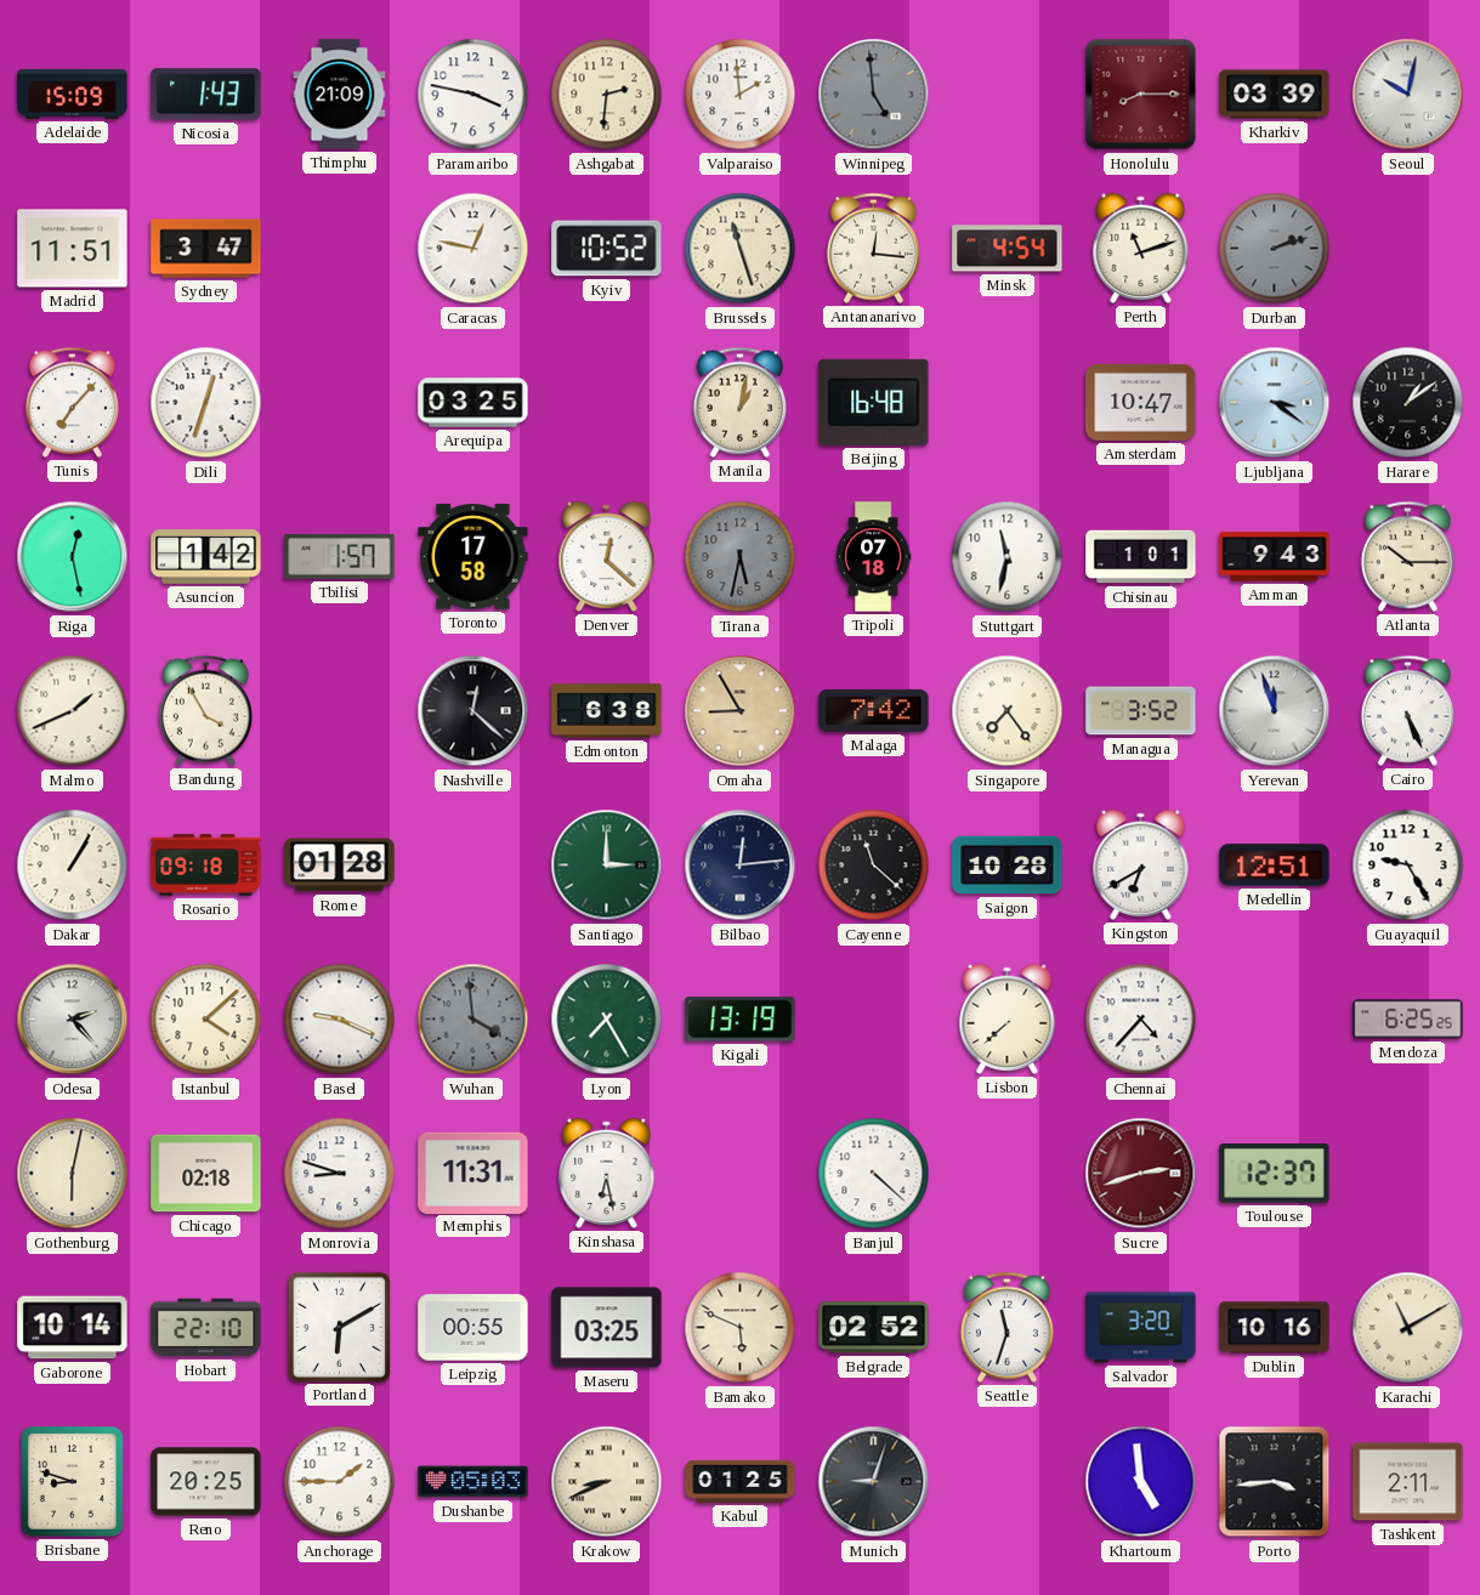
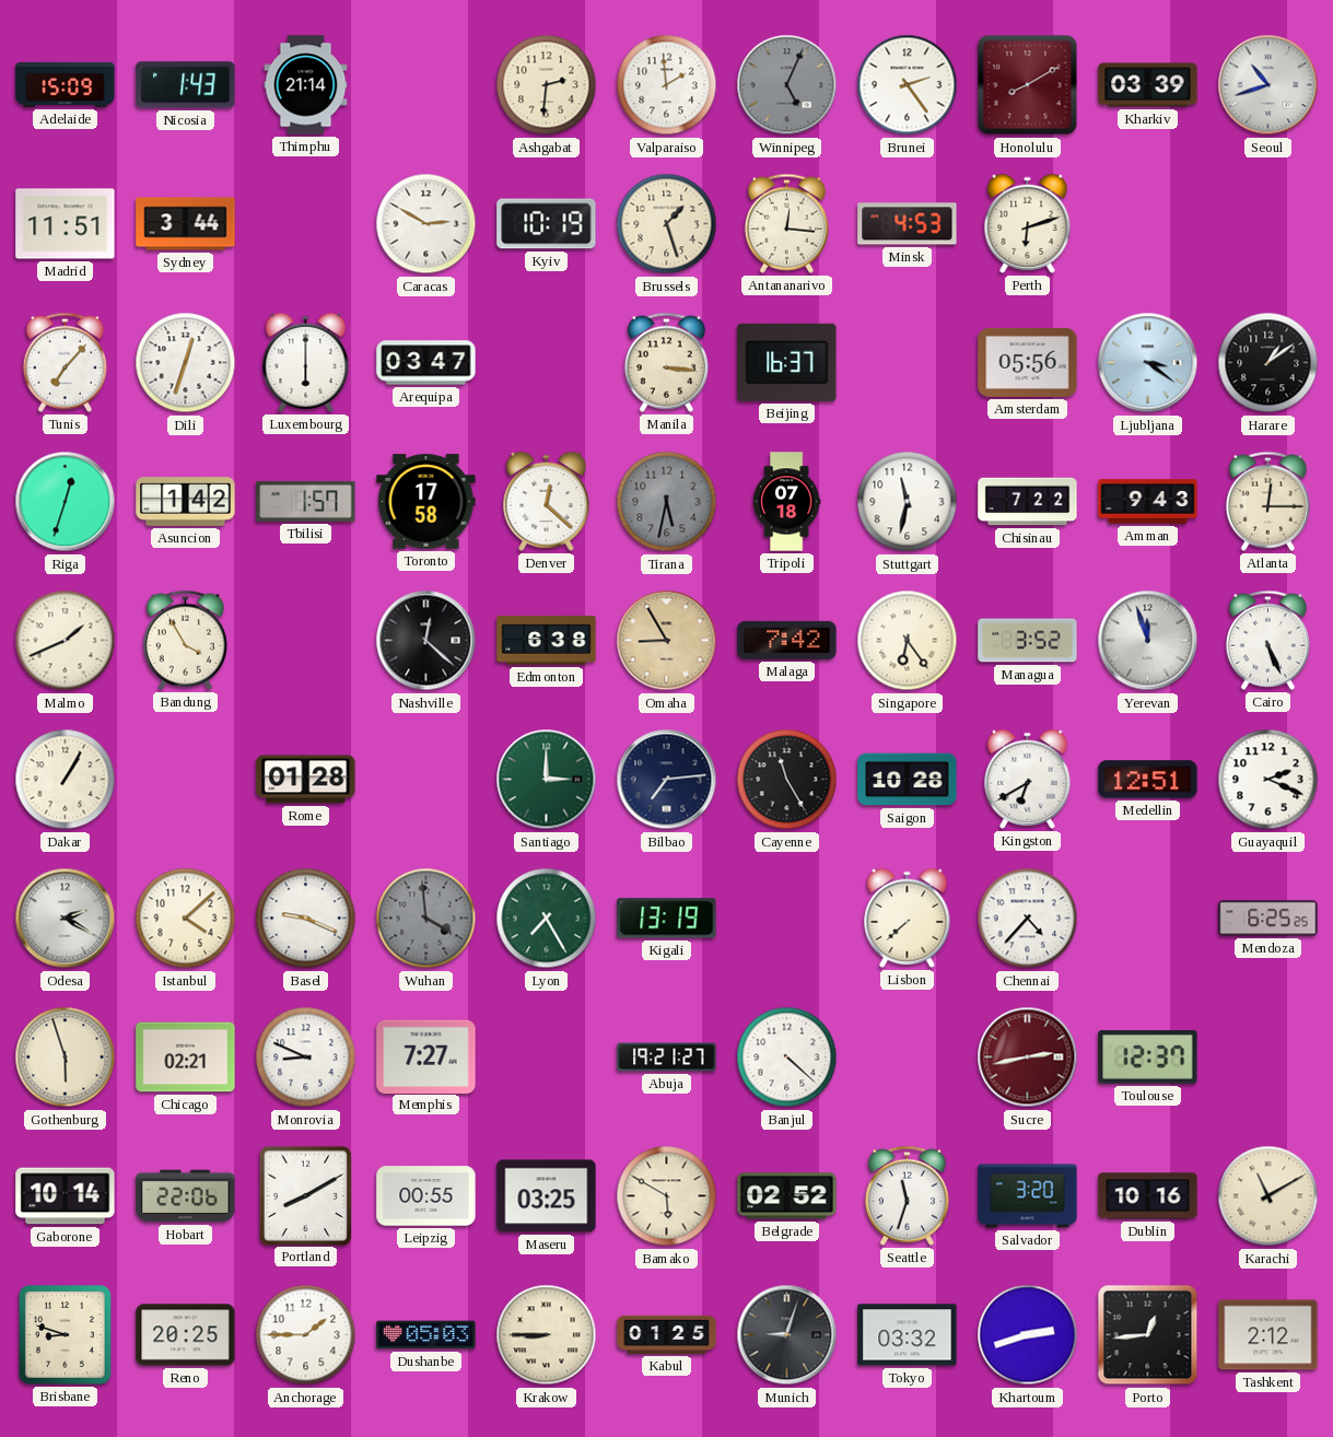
Thimphu: 21:09 -> 21:14 (306, 85)
Paramaribo: 3:47 -> none (474, 95)
Winnipeg: 4:59 -> 5:04 (787, 85)
Brunei: none -> 2:24 (908, 85)
Honolulu: 8:15 -> 8:10 (1028, 85)
Seoul: 10:02 -> 10:42 (1268, 85)
Sydney: 3:47 -> 3:44 (186, 224)
Caracas: 12:47 -> 2:50 (426, 224)
Kyiv: 10:52 -> 10:19 (547, 224)
Brussels: 11:27 -> 1:27 (667, 224)
Minsk: 4:54 -> 4:53 (908, 224)
Perth: 11:12 -> 6:12 (1028, 223)
Durban: 2:12 -> none (1275, 249)
Luxembourg: none -> 6:00 (306, 362)
Arequipa: 03:25 -> 03:47 (426, 363)
Manila: 1:02 -> 3:16 (666, 362)
Beijing: 16:48 -> 16:37 (787, 362)
Amsterdam: 10:47 -> 05:56 (1028, 362)
Riga: 12:28 -> 12:33 (66, 502)
Chisinau: 1:01 -> 7:22 (1028, 502)
Atlanta: 10:15 -> 12:15 (1267, 501)
Singapore: 7:24 -> 6:24 (908, 641)
Rosario: 09:18 -> none (206, 865)
Bilbao: 12:14 -> 7:14 (667, 780)
Cayenne: 11:22 -> 11:25 (787, 780)
Guayaquil: 9:25 -> 2:19 (1268, 780)
Odesa: 2:23 -> 2:20 (66, 919)
Gothenburg: 6:02 -> 5:57 (66, 1058)
Chicago: 02:18 -> 02:21 (186, 1058)
Monrovia: 8:48 -> 8:49 (306, 1058)
Memphis: 11:31 -> 7:27 (426, 1056)
Kinshasa: 6:28 -> none (607, 1173)
Abuja: none -> 19:21 (667, 1058)
Sucre: 2:42 -> 2:43 (1028, 1058)
Hobart: 22:10 -> 22:06 (186, 1196)
Portland: 6:10 -> 8:10 (305, 1195)
Bamako: 5:49 -> 5:50 (667, 1196)
Krakow: 8:41 -> 8:45 (547, 1335)
Tokyo: none -> 03:32 (908, 1335)
Khartoum: 4:59 -> 2:42 (1028, 1335)
Porto: 3:44 -> 12:44 (1148, 1335)
Tashkent: 2:11 -> 2:12 (1268, 1335)
